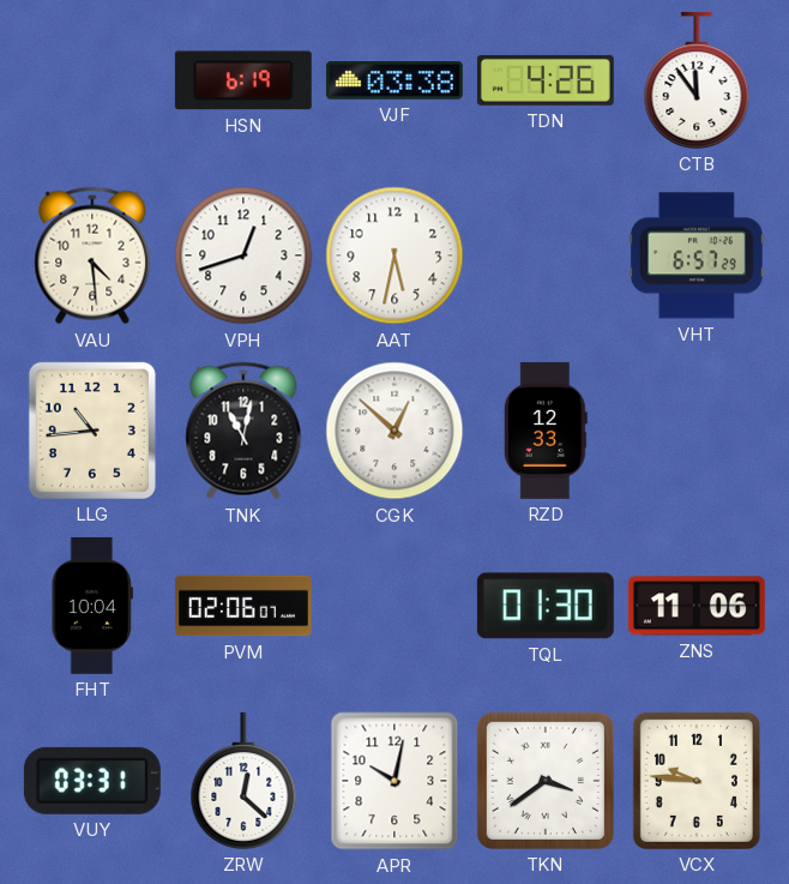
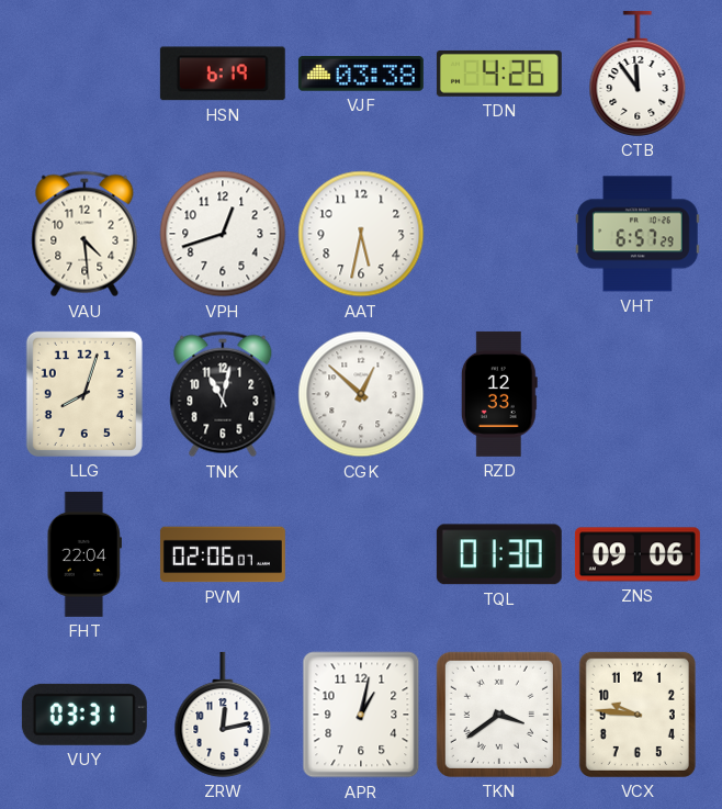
LLG: 10:44 -> 8:03 (84, 394)
FHT: 10:04 -> 22:04 (84, 554)
ZNS: 11:06 -> 09:06 (638, 554)
ZRW: 12:22 -> 12:13 (223, 715)
APR: 10:02 -> 1:02 (361, 715)
